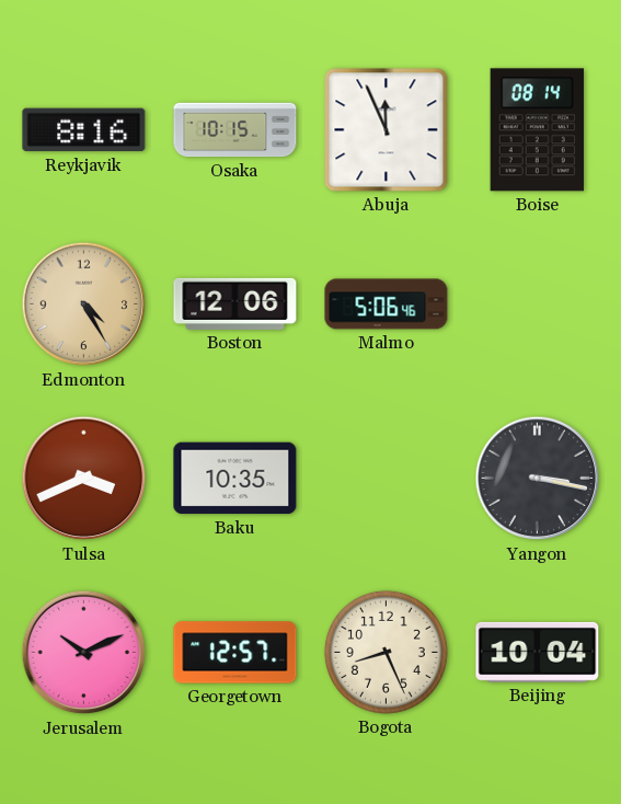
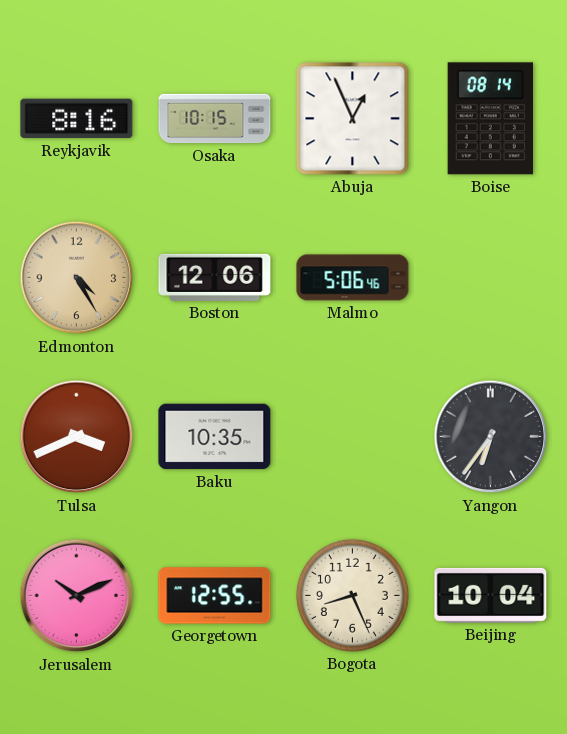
Abuja: 11:56 -> 12:56 (353, 119)
Yangon: 3:17 -> 6:36 (491, 437)
Georgetown: 12:57 -> 12:55 (215, 596)
